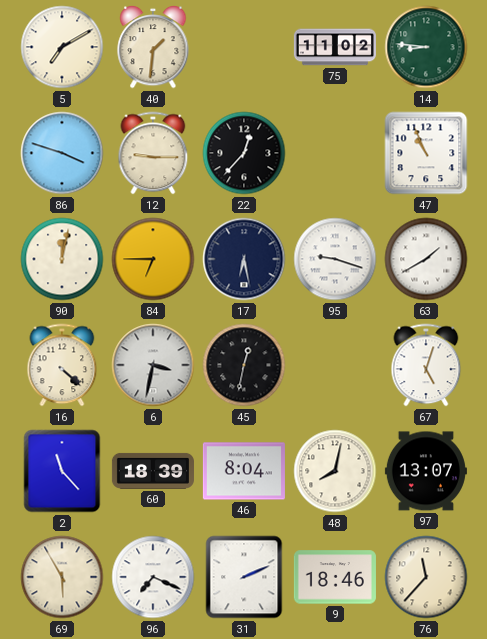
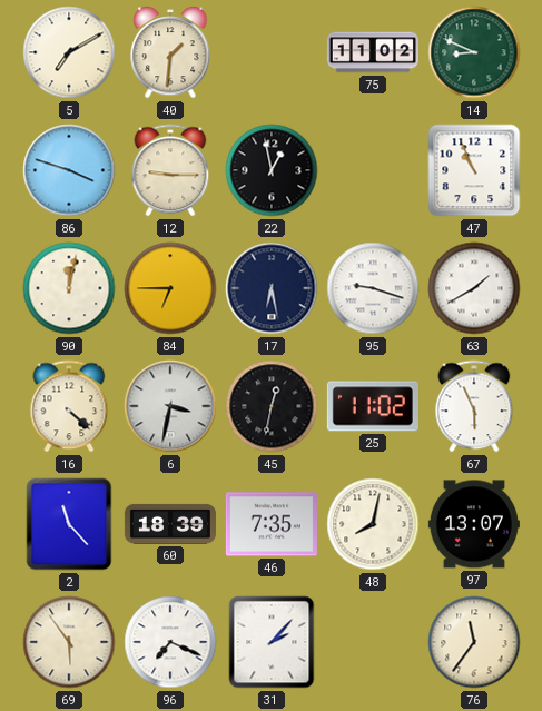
14: 8:46 -> 8:49 (474, 52)
22: 12:37 -> 12:58 (272, 170)
25: none -> 11:02 (373, 406)
67: 5:03 -> 5:56 (474, 406)
46: 8:04 -> 7:35 (272, 524)
69: 5:55 -> 5:54 (69, 642)
31: 2:11 -> 2:07 (272, 642)
9: 18:46 -> none (335, 577)
76: 11:37 -> 11:36 (474, 642)
